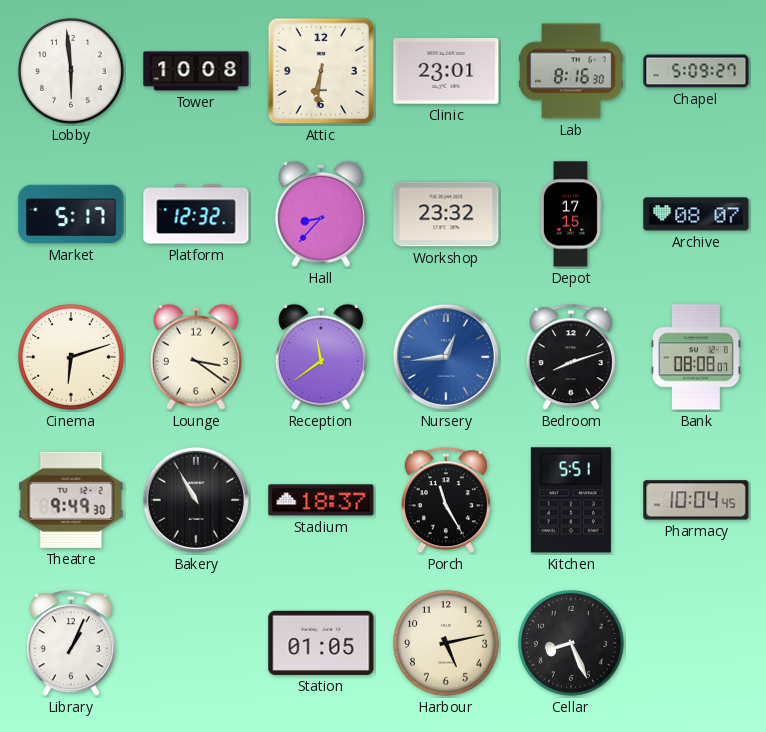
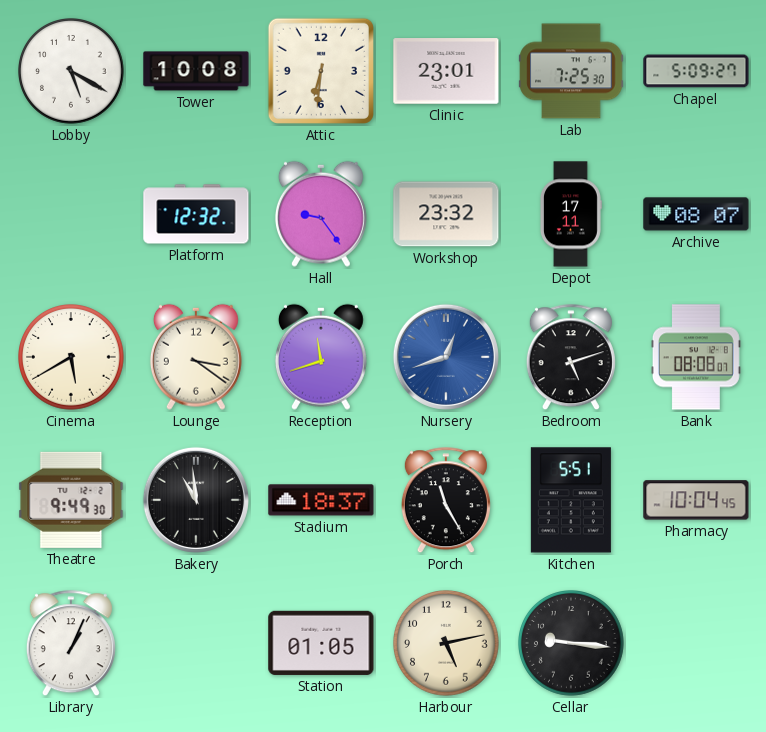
Lobby: 5:59 -> 5:20 (72, 72)
Lab: 8:16 -> 7:25 (571, 71)
Market: 5:17 -> none (71, 214)
Hall: 8:37 -> 9:24 (321, 214)
Depot: 17:15 -> 17:11 (570, 214)
Cinema: 6:12 -> 5:40 (72, 358)
Reception: 11:39 -> 11:42 (321, 357)
Nursery: 12:44 -> 12:42 (446, 357)
Bedroom: 8:12 -> 5:12 (571, 358)
Bakery: 10:55 -> 10:59 (196, 500)
Cellar: 8:26 -> 9:16 (572, 644)
